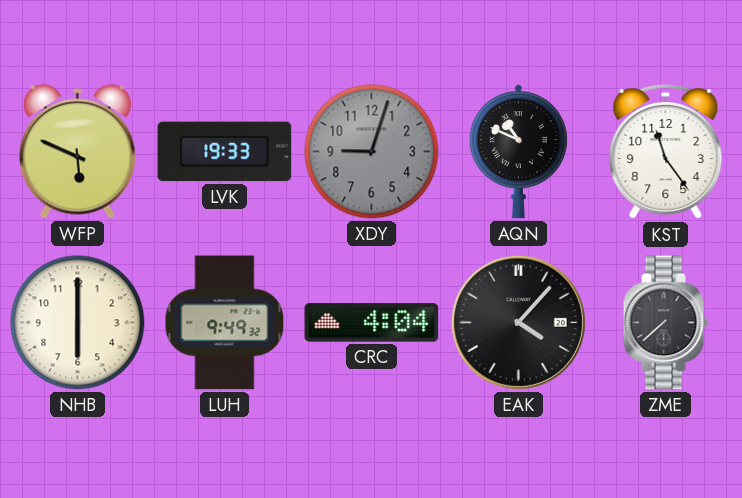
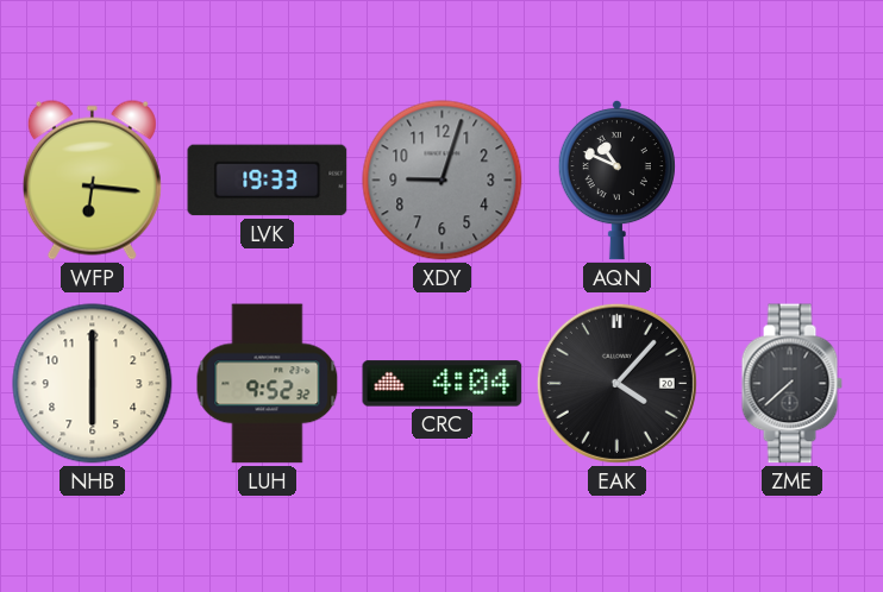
WFP: 5:49 -> 6:16 (92, 180)
KST: 11:24 -> none (666, 152)
LUH: 9:49 -> 9:52 (268, 384)
